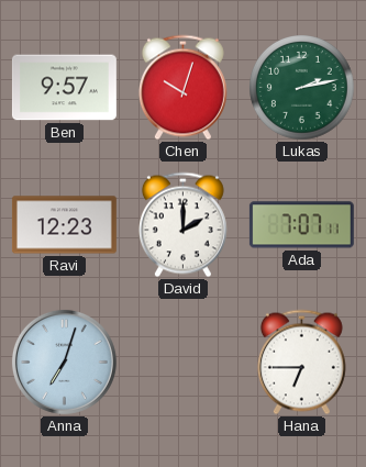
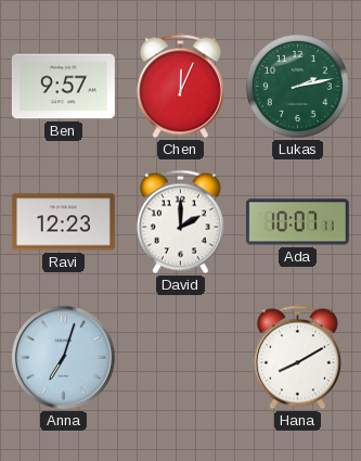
Chen: 10:03 -> 12:04 (180, 87)
Ada: 7:07 -> 10:07 (297, 222)
Hana: 6:45 -> 8:10 (297, 358)
